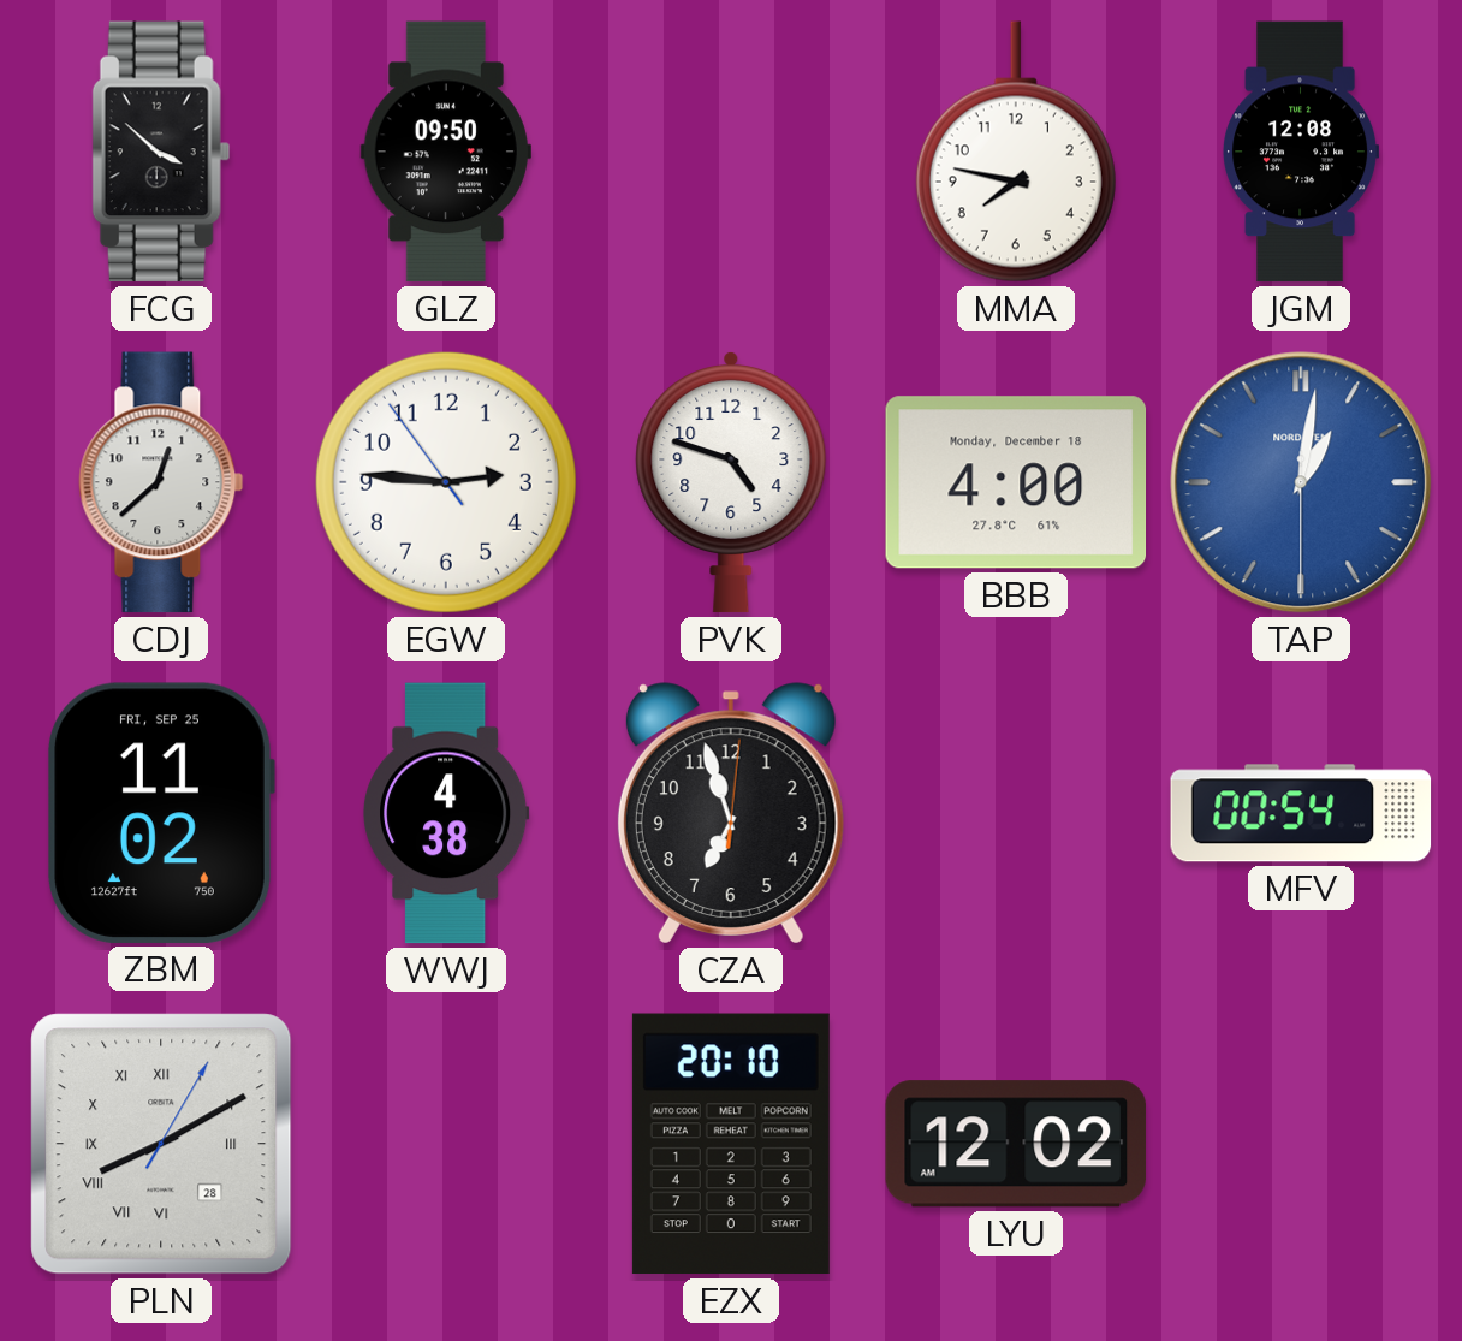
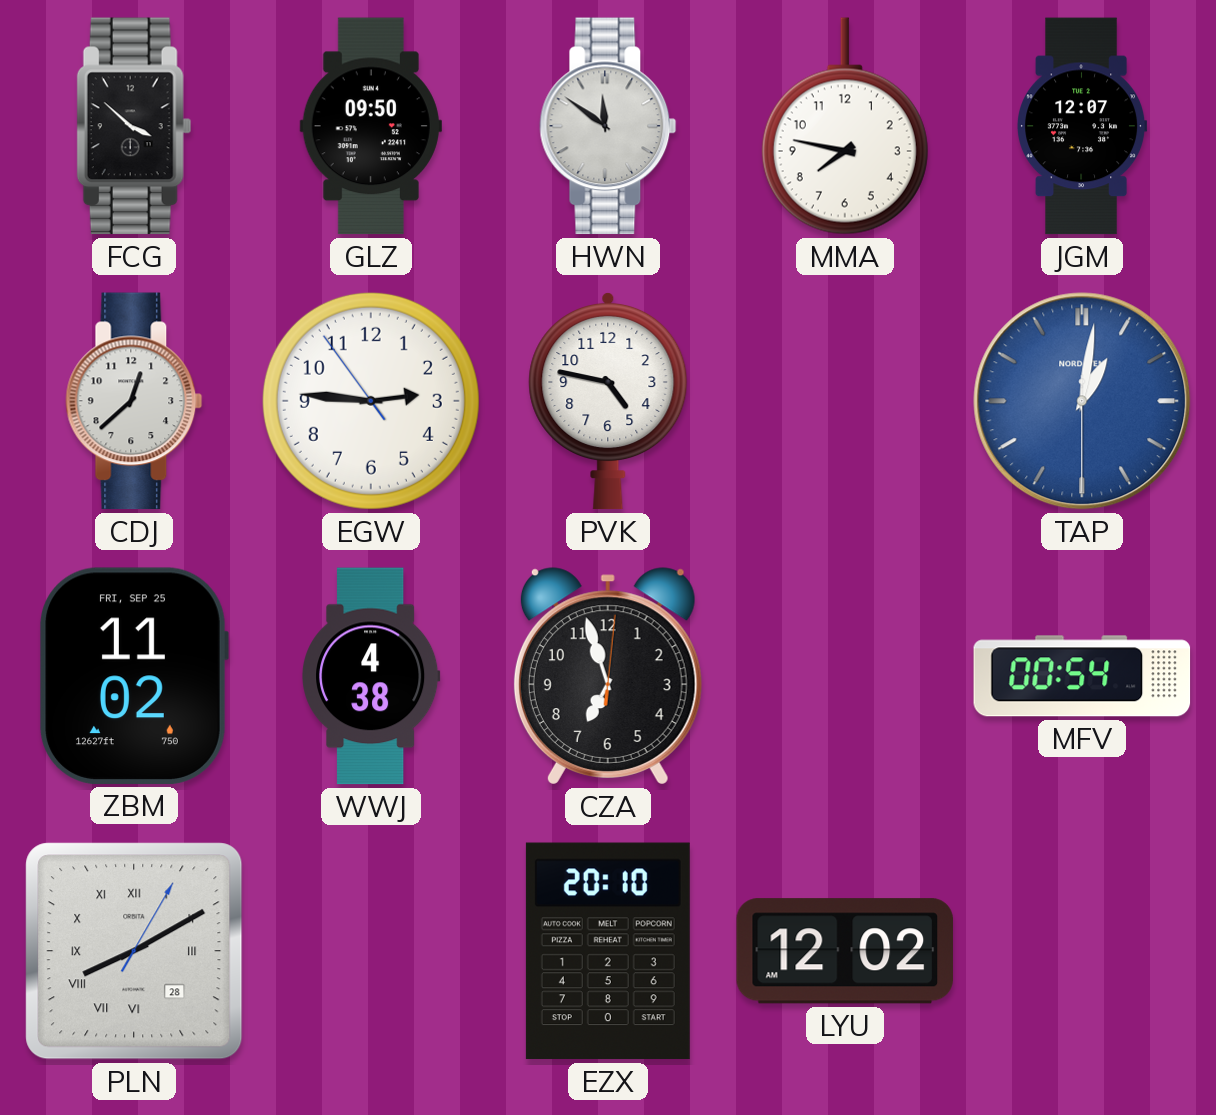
HWN: none -> 11:51 (608, 126)
JGM: 12:08 -> 12:07 (1082, 126)
PVK: 4:48 -> 4:47 (608, 401)
BBB: 4:00 -> none (1016, 482)
